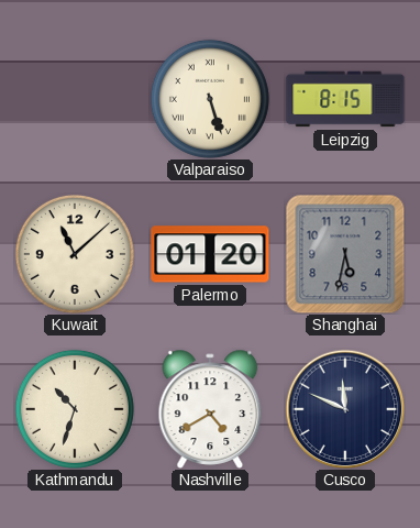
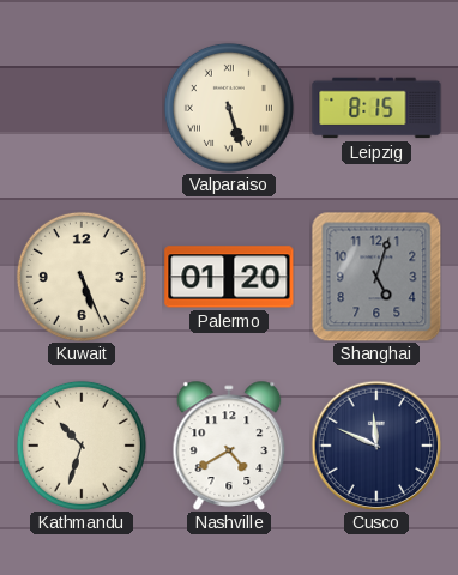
Kuwait: 11:08 -> 5:26 (82, 277)
Shanghai: 5:32 -> 5:03 (376, 277)
